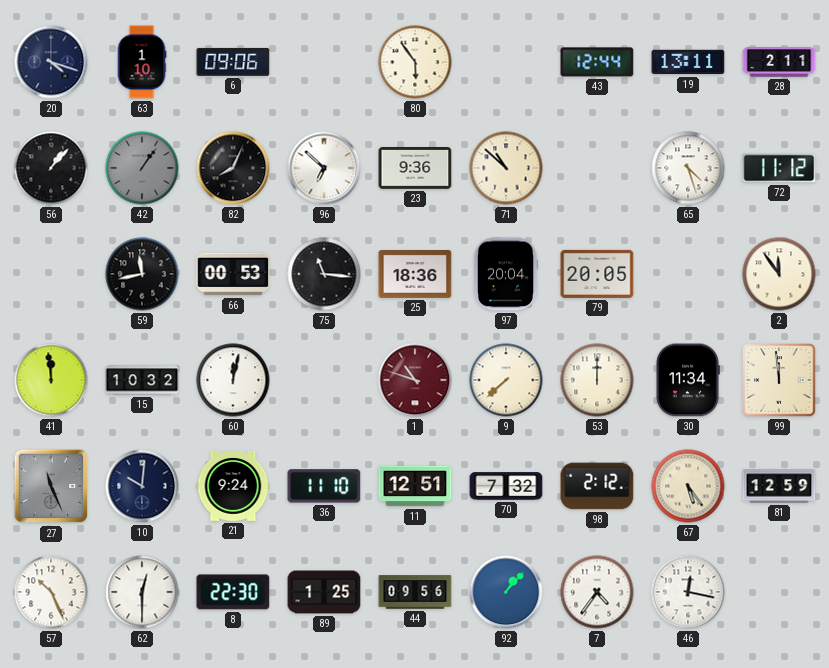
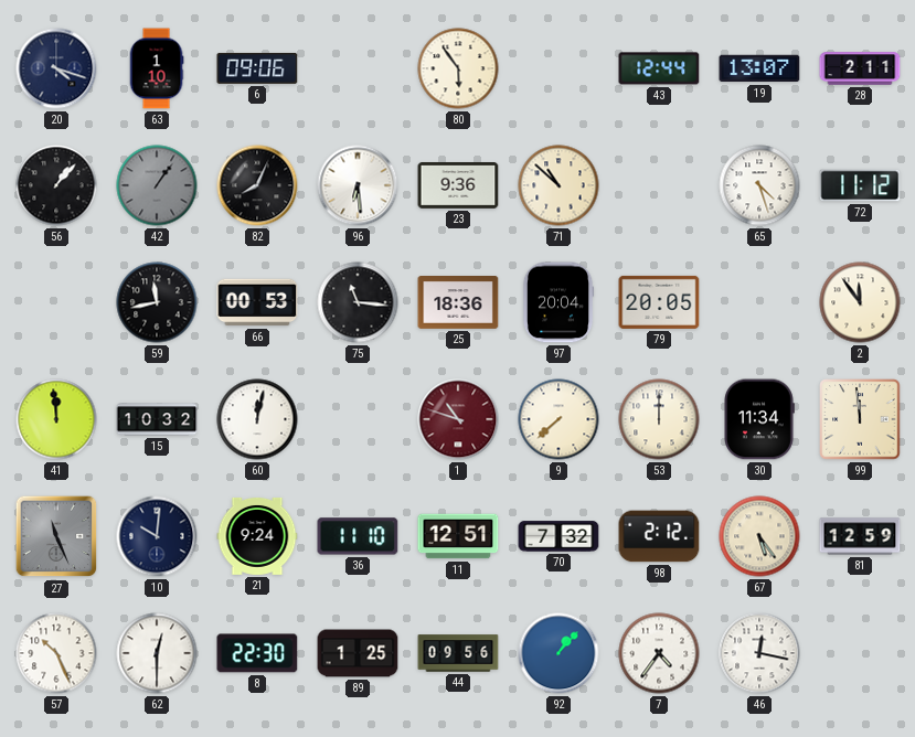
19: 13:11 -> 13:07 (759, 68)
96: 6:52 -> 6:29 (358, 185)
